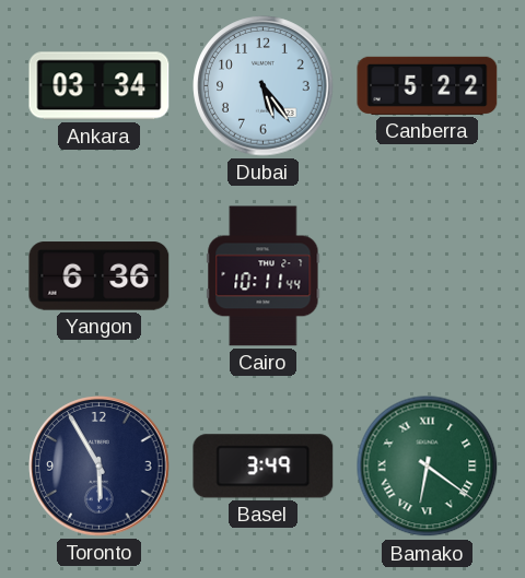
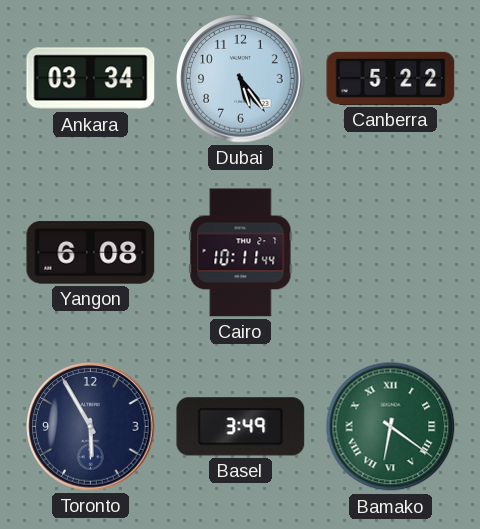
Yangon: 6:36 -> 6:08 (91, 253)
